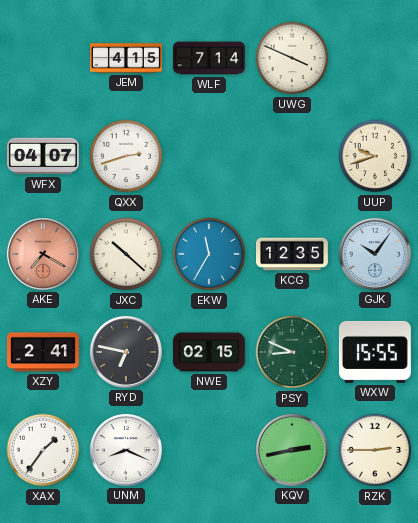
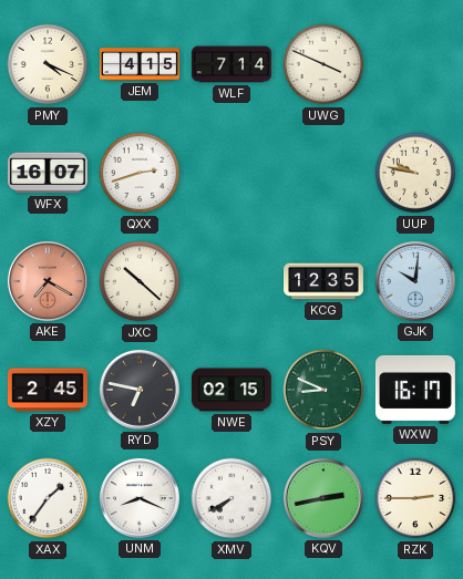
PMY: none -> 4:19 (48, 64)
WFX: 04:07 -> 16:07 (48, 173)
UUP: 9:42 -> 9:47 (415, 173)
EKW: 11:35 -> none (209, 254)
GJK: 10:06 -> 10:01 (415, 281)
XZY: 2:41 -> 2:45 (48, 390)
WXW: 15:55 -> 16:17 (415, 390)
XMV: none -> 7:40 (231, 498)
